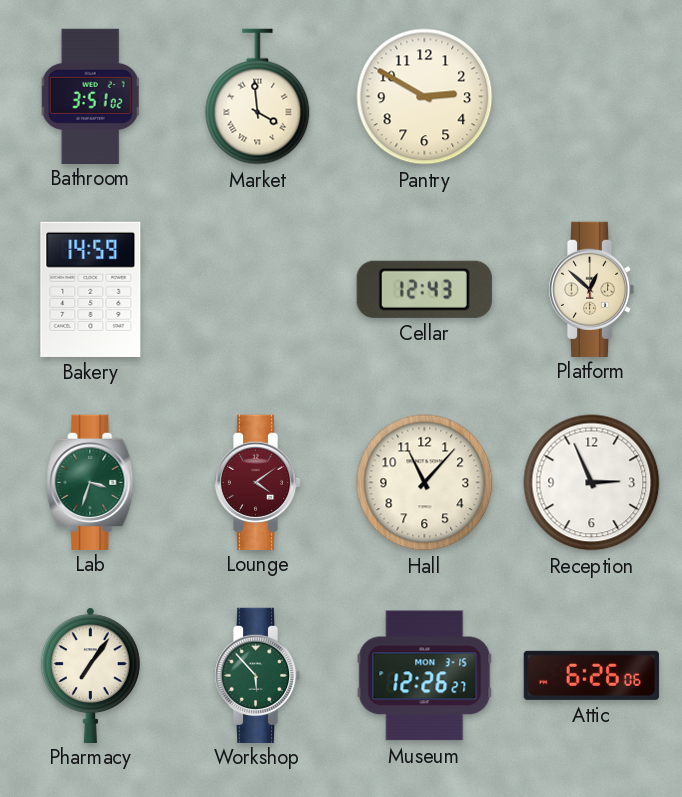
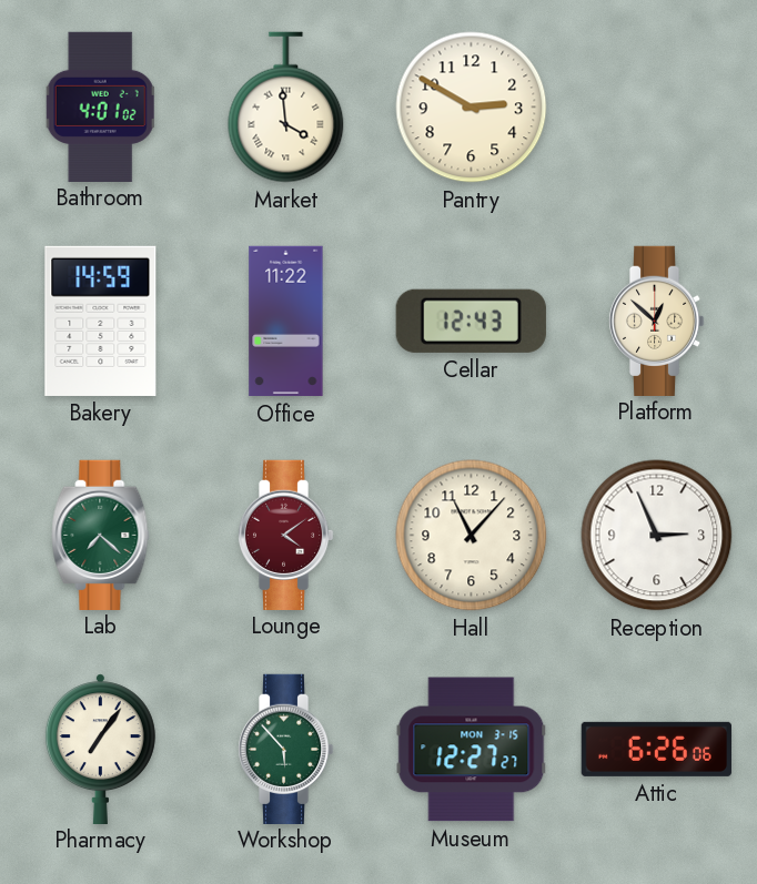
Bathroom: 3:51 -> 4:01 (100, 106)
Office: none -> 11:22 (286, 322)
Lab: 3:33 -> 7:22 (101, 535)
Museum: 12:26 -> 12:27 (472, 750)
